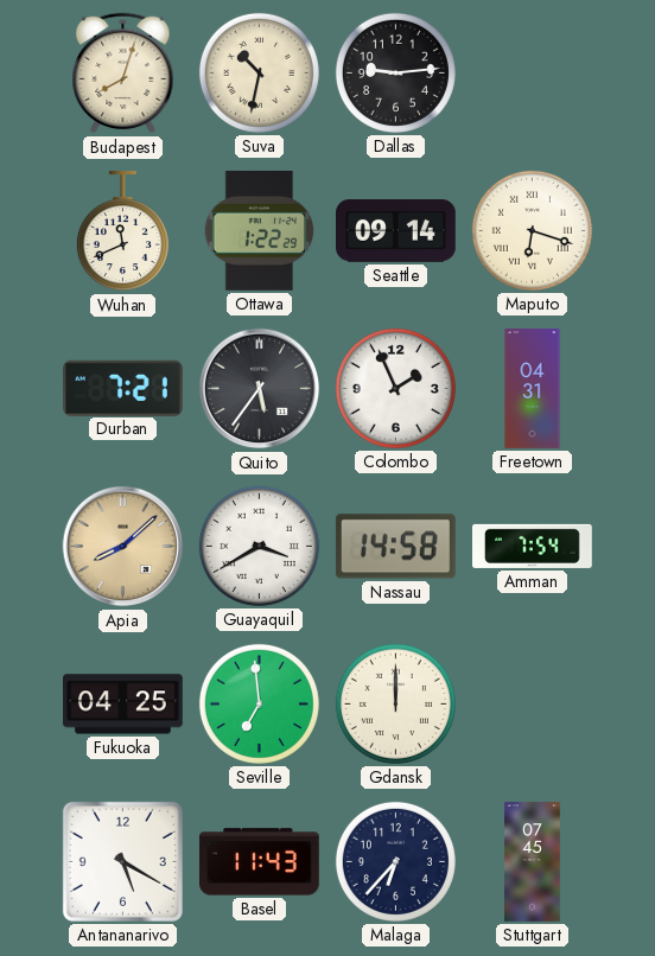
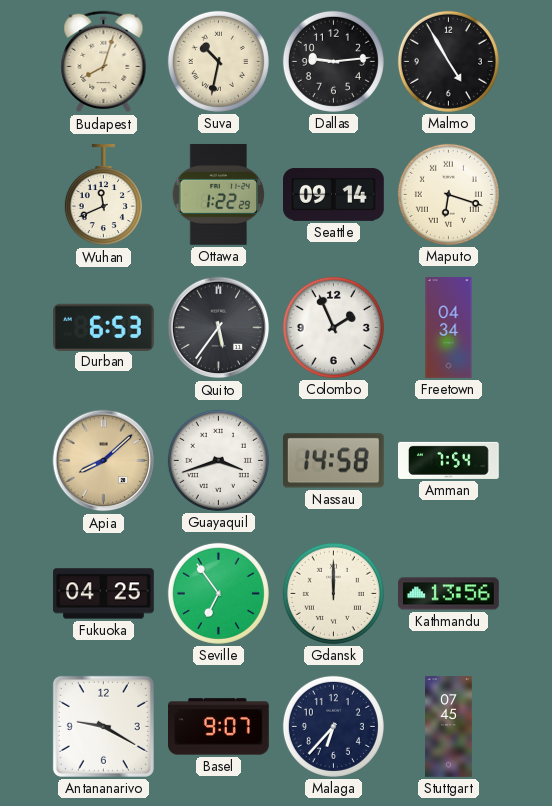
Malmo: none -> 4:55 (448, 61)
Durban: 7:21 -> 6:53 (104, 327)
Freetown: 04:31 -> 04:34 (449, 328)
Guayaquil: 3:40 -> 3:42 (218, 460)
Seville: 6:59 -> 6:54 (218, 593)
Kathmandu: none -> 13:56 (449, 594)
Antananarivo: 5:20 -> 9:20 (103, 726)
Basel: 11:43 -> 9:07 (219, 727)
